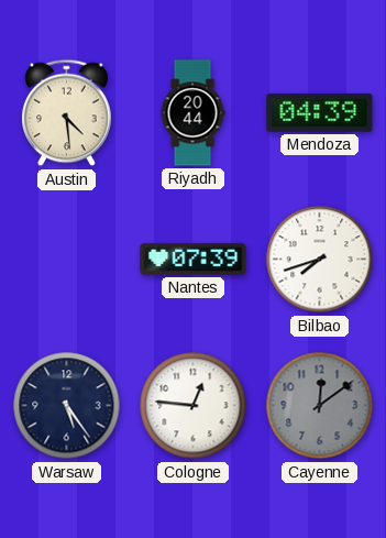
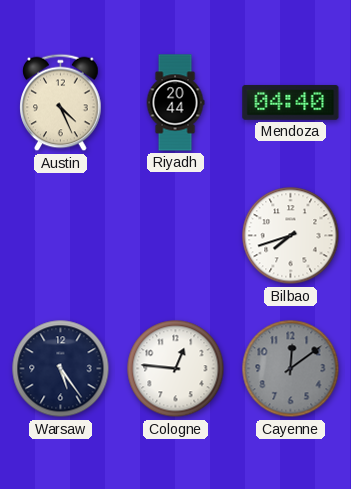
Austin: 4:29 -> 4:26 (61, 103)
Mendoza: 04:39 -> 04:40 (291, 102)
Nantes: 07:39 -> none (194, 259)
